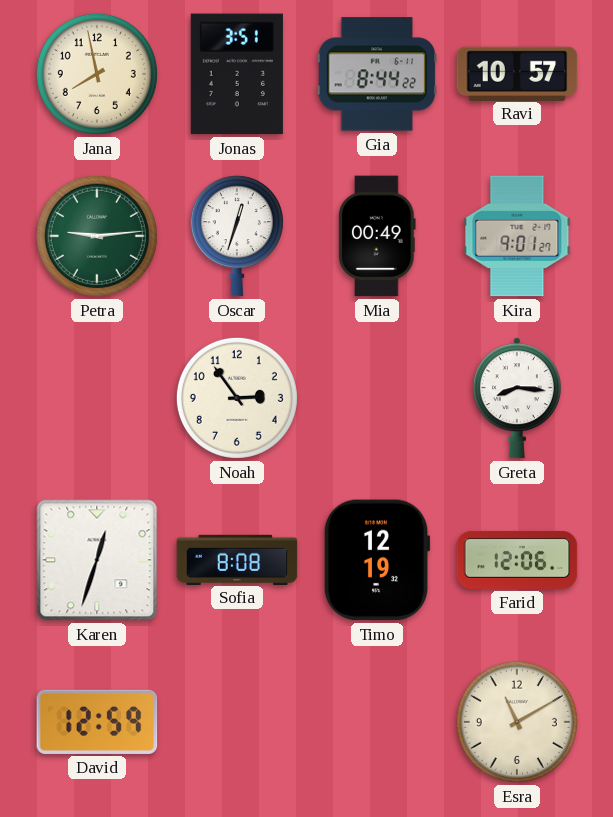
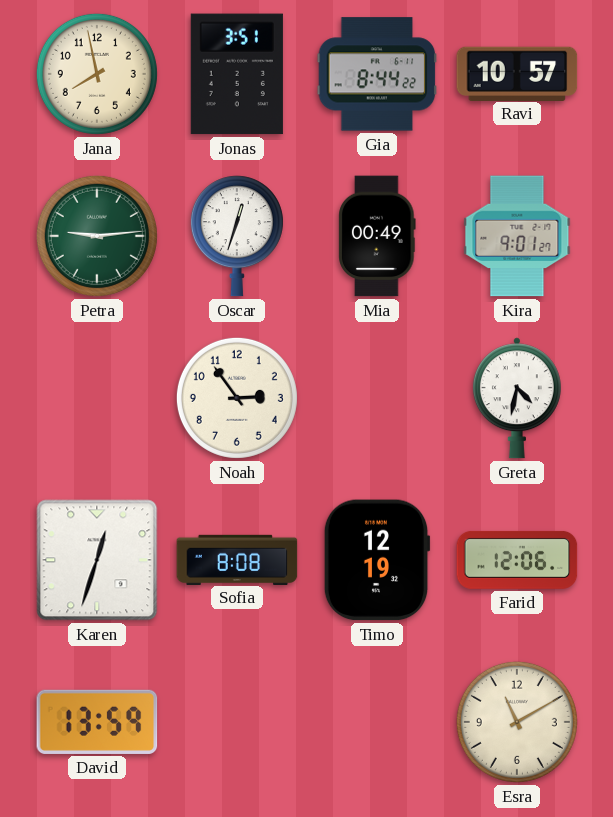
Greta: 8:16 -> 4:32 (517, 398)
David: 12:59 -> 13:59 (97, 722)
